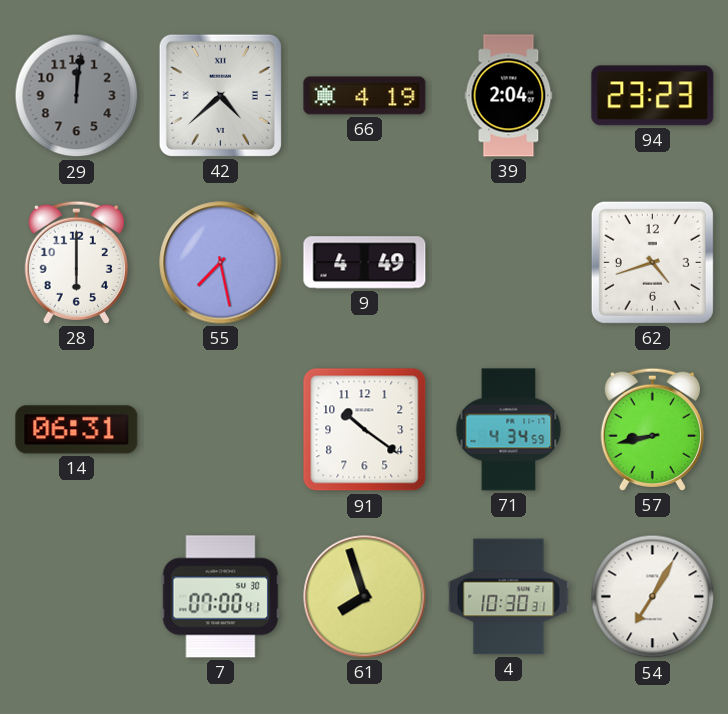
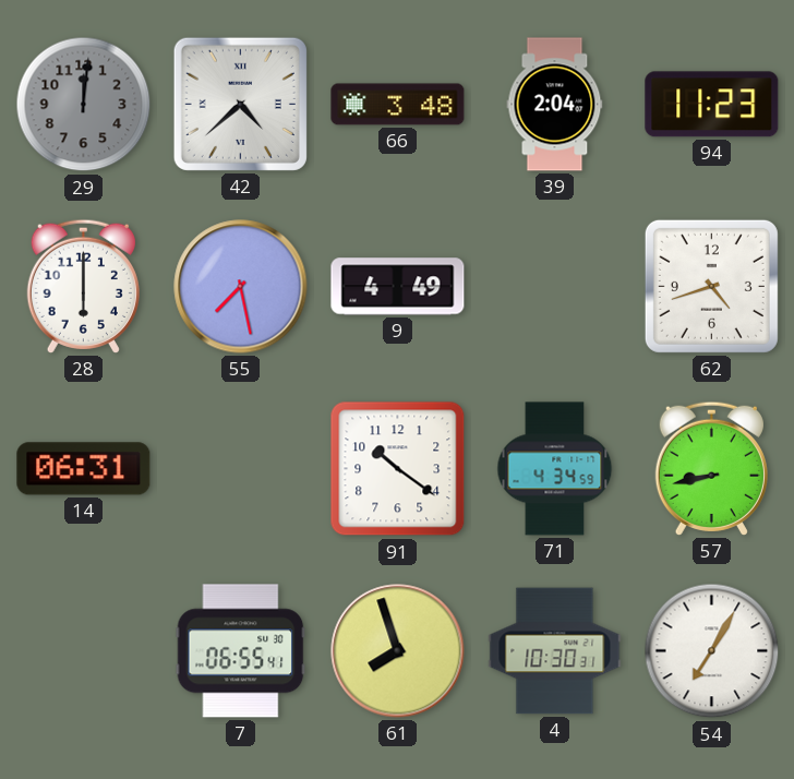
66: 4:19 -> 3:48 (398, 105)
94: 23:23 -> 11:23 (712, 105)
7: 07:00 -> 06:55 (241, 651)
